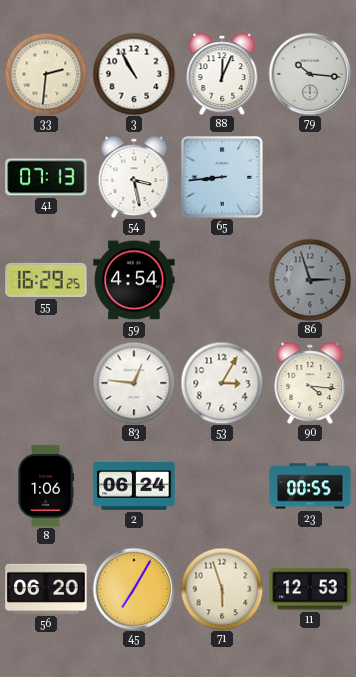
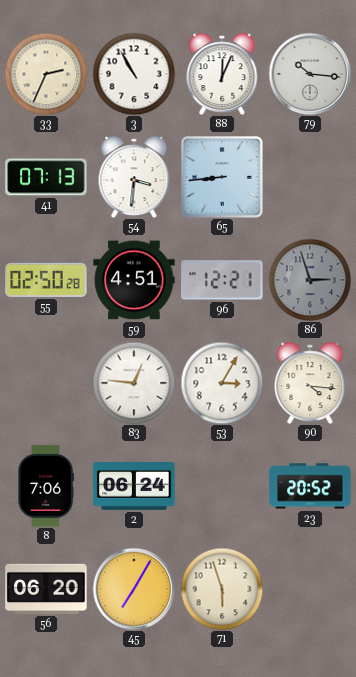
33: 2:31 -> 2:34 (46, 74)
54: 3:28 -> 3:31 (134, 177)
55: 16:29 -> 02:50 (46, 280)
59: 4:54 -> 4:51 (134, 280)
96: none -> 12:21 (222, 280)
8: 1:06 -> 7:06 (45, 486)
23: 00:55 -> 20:52 (310, 486)
11: 12:53 -> none (310, 589)
